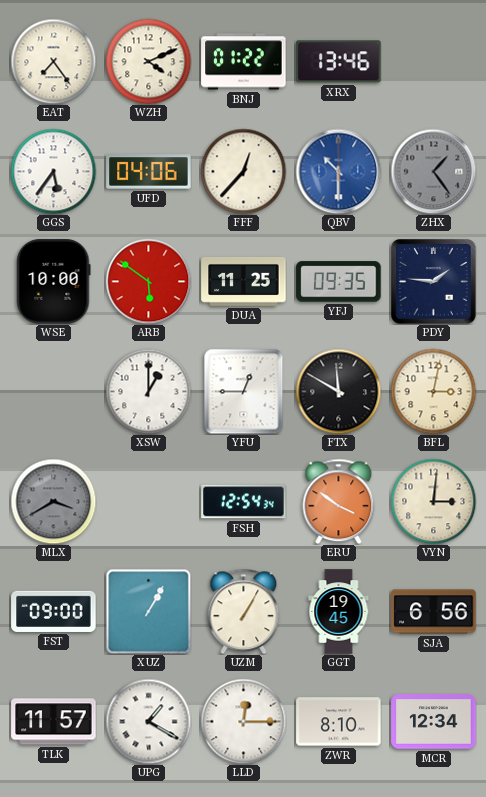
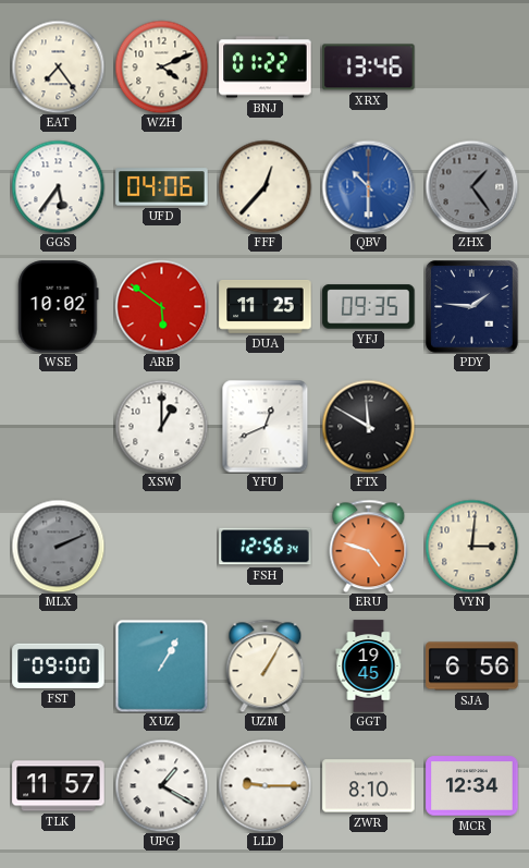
WSE: 10:00 -> 10:02 (59, 307)
YFU: 12:45 -> 12:41 (266, 426)
BFL: 3:02 -> none (433, 391)
MLX: 3:40 -> 2:11 (58, 546)
FSH: 12:54 -> 12:56 (266, 547)
ERU: 3:51 -> 4:48 (369, 546)
LLD: 12:15 -> 9:15 (264, 785)
